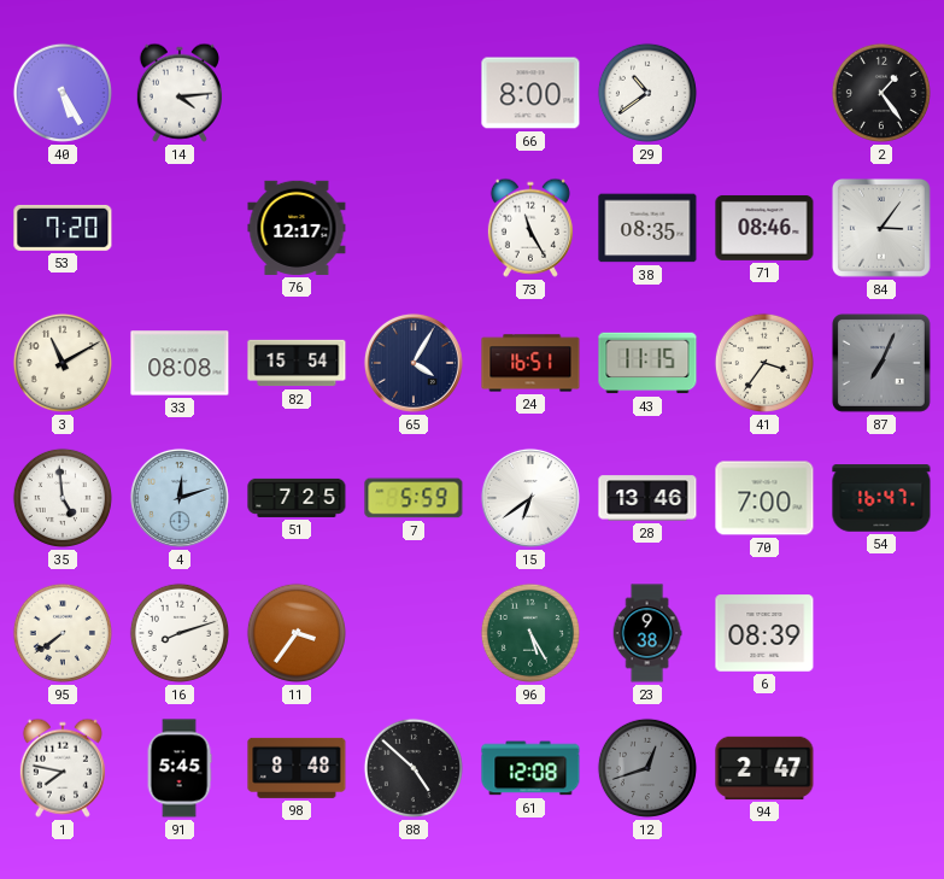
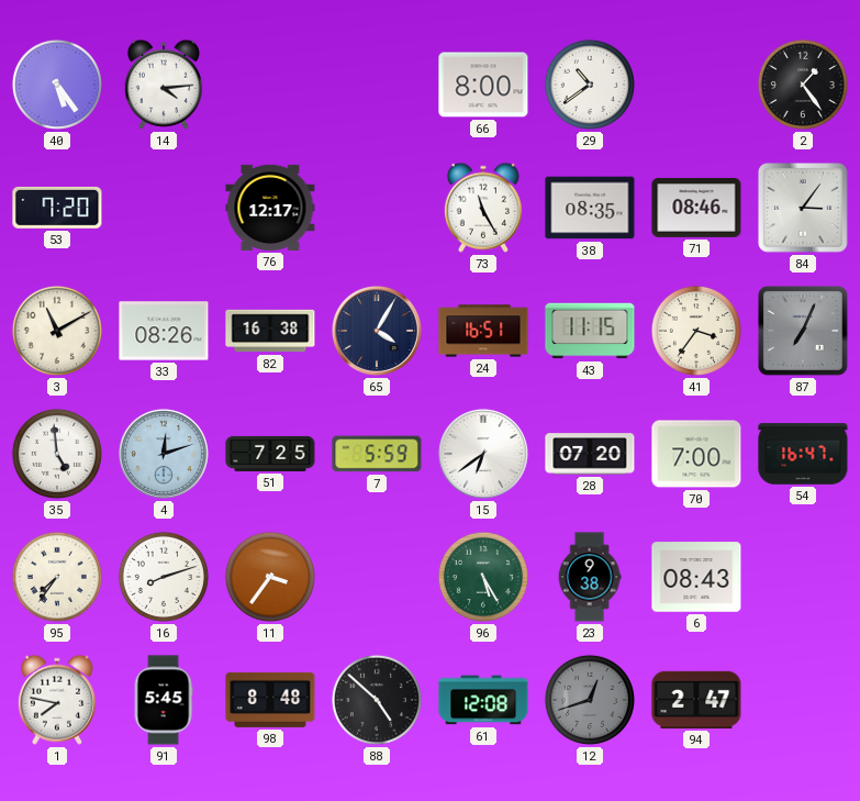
40: 5:25 -> 5:24 (57, 85)
33: 08:08 -> 08:26 (164, 331)
82: 15:54 -> 16:38 (270, 331)
28: 13:46 -> 07:20 (590, 454)
95: 7:39 -> 7:36 (57, 577)
6: 08:39 -> 08:43 (696, 577)
